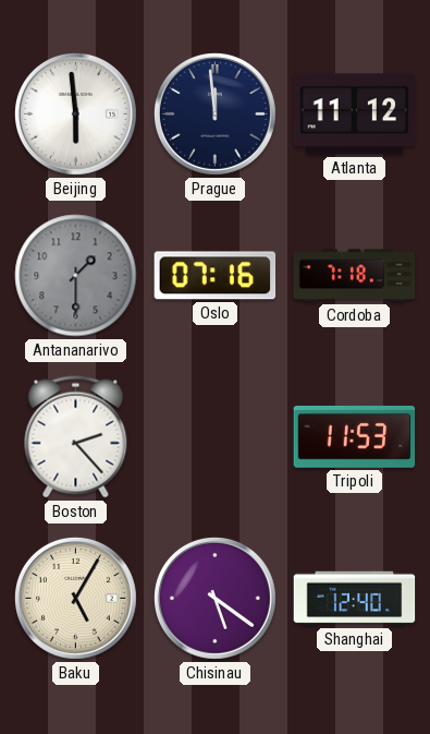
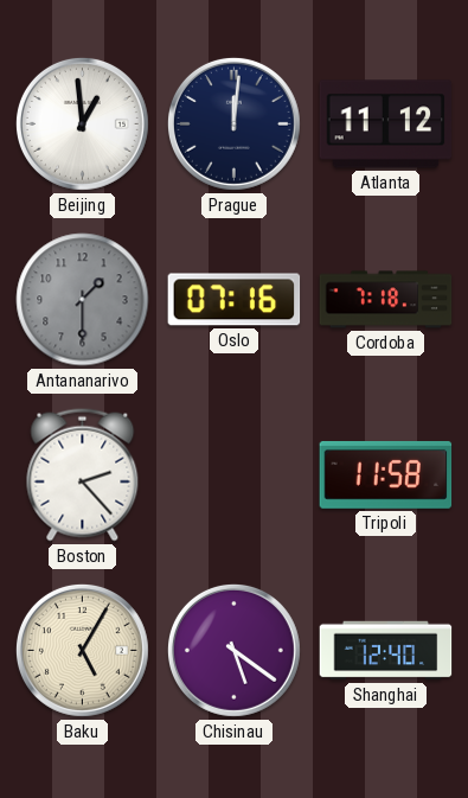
Beijing: 5:59 -> 12:59 (82, 123)
Prague: 11:59 -> 12:01 (233, 123)
Tripoli: 11:53 -> 11:58 (386, 474)
